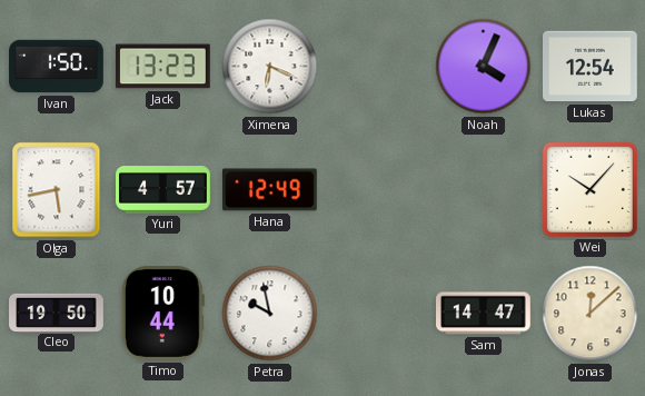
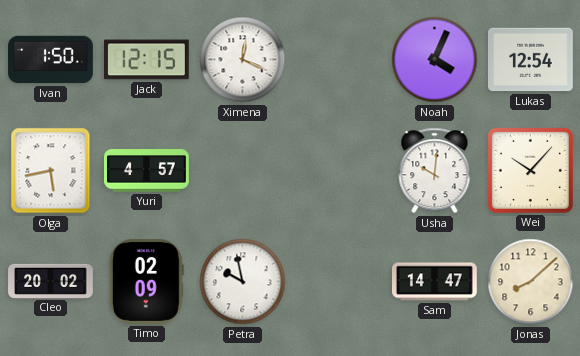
Jack: 13:23 -> 12:15 (147, 60)
Ximena: 6:19 -> 12:19 (243, 60)
Hana: 12:49 -> none (269, 190)
Usha: none -> 10:01 (435, 171)
Cleo: 19:50 -> 20:02 (51, 281)
Timo: 10:44 -> 02:09 (146, 281)
Jonas: 12:08 -> 8:08 (531, 282)
